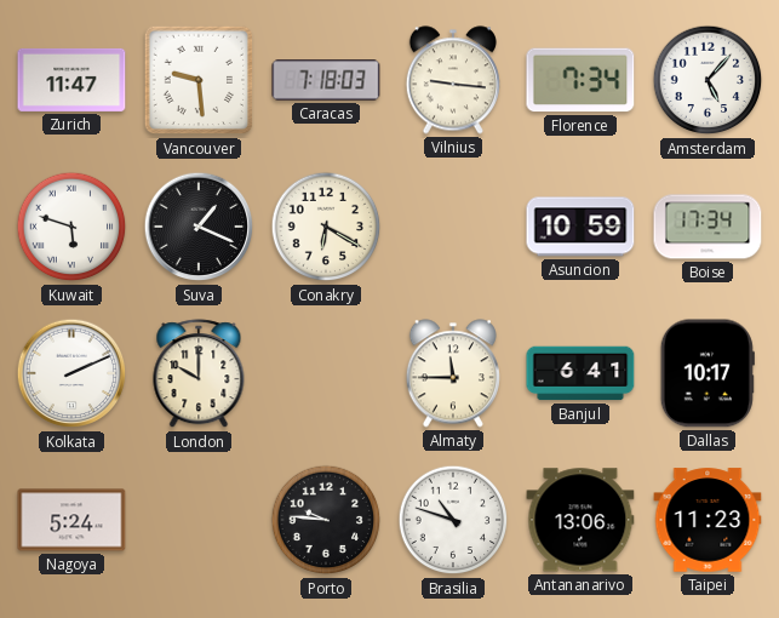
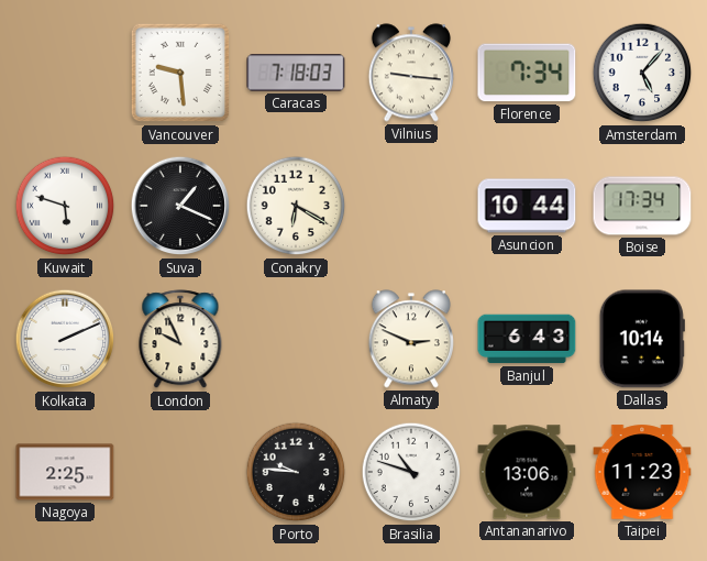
Zurich: 11:47 -> none (71, 80)
Asuncion: 10:59 -> 10:44 (527, 206)
London: 10:00 -> 9:56 (180, 340)
Almaty: 11:45 -> 2:49 (411, 339)
Banjul: 6:41 -> 6:43 (527, 339)
Dallas: 10:17 -> 10:14 (642, 339)
Nagoya: 5:24 -> 2:25 (65, 472)
